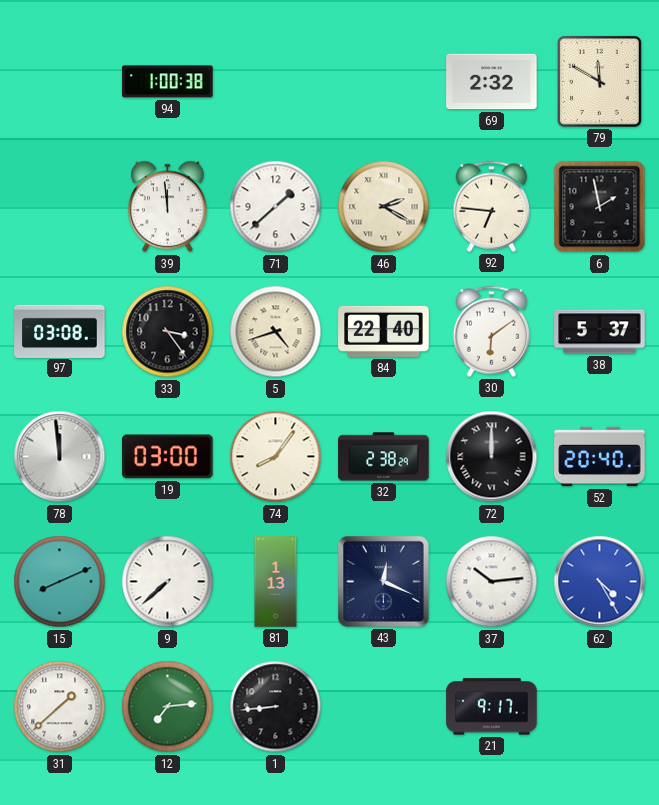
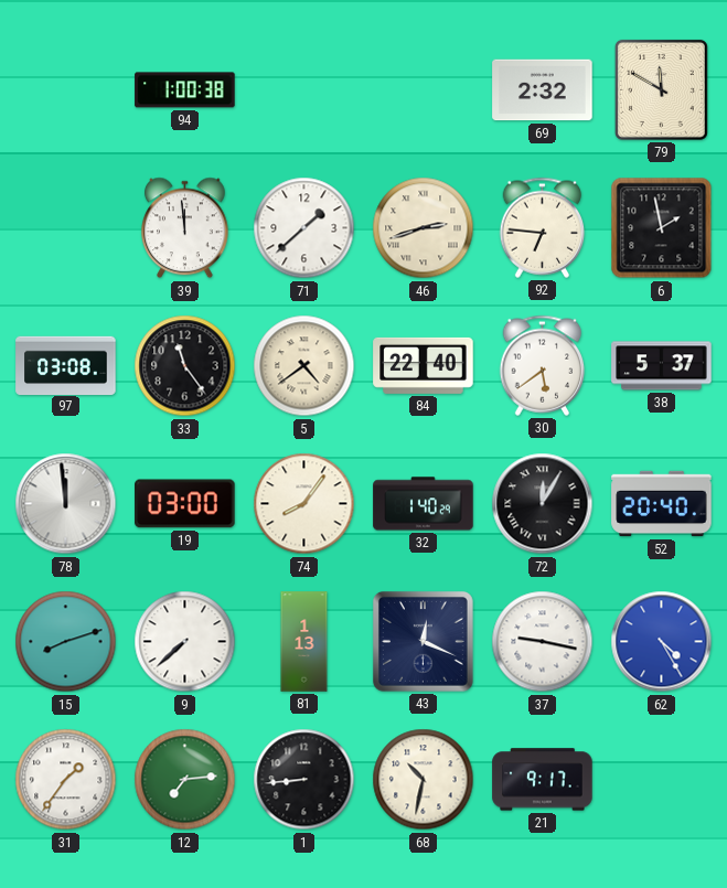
46: 2:20 -> 2:42 (424, 228)
33: 3:24 -> 11:24 (185, 366)
5: 4:42 -> 4:39 (304, 366)
30: 6:09 -> 5:39 (543, 365)
32: 2:38 -> 1:40 (424, 504)
72: 12:00 -> 12:05 (543, 504)
15: 8:11 -> 8:12 (66, 642)
37: 10:14 -> 9:17 (543, 642)
31: 1:38 -> 1:36 (66, 780)
68: none -> 10:32 (424, 780)
